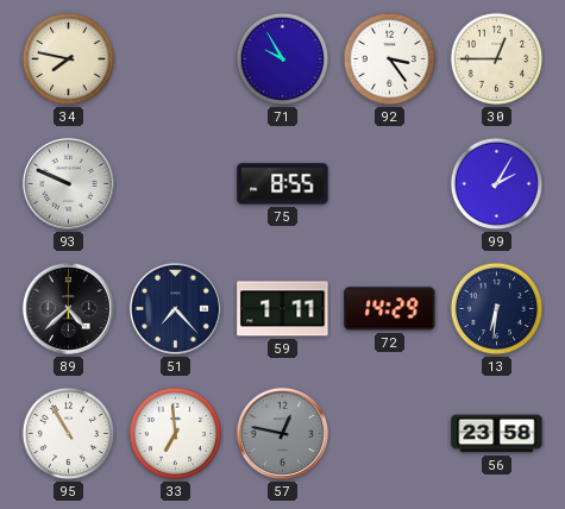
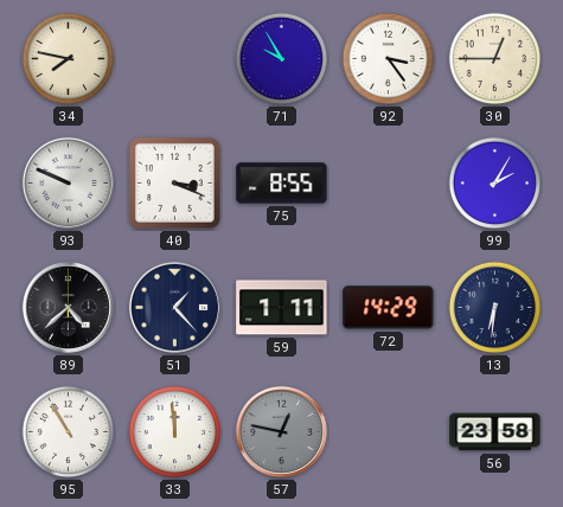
40: none -> 3:19 (174, 182)
51: 7:23 -> 1:23 (174, 307)
33: 6:59 -> 11:59 (175, 432)
